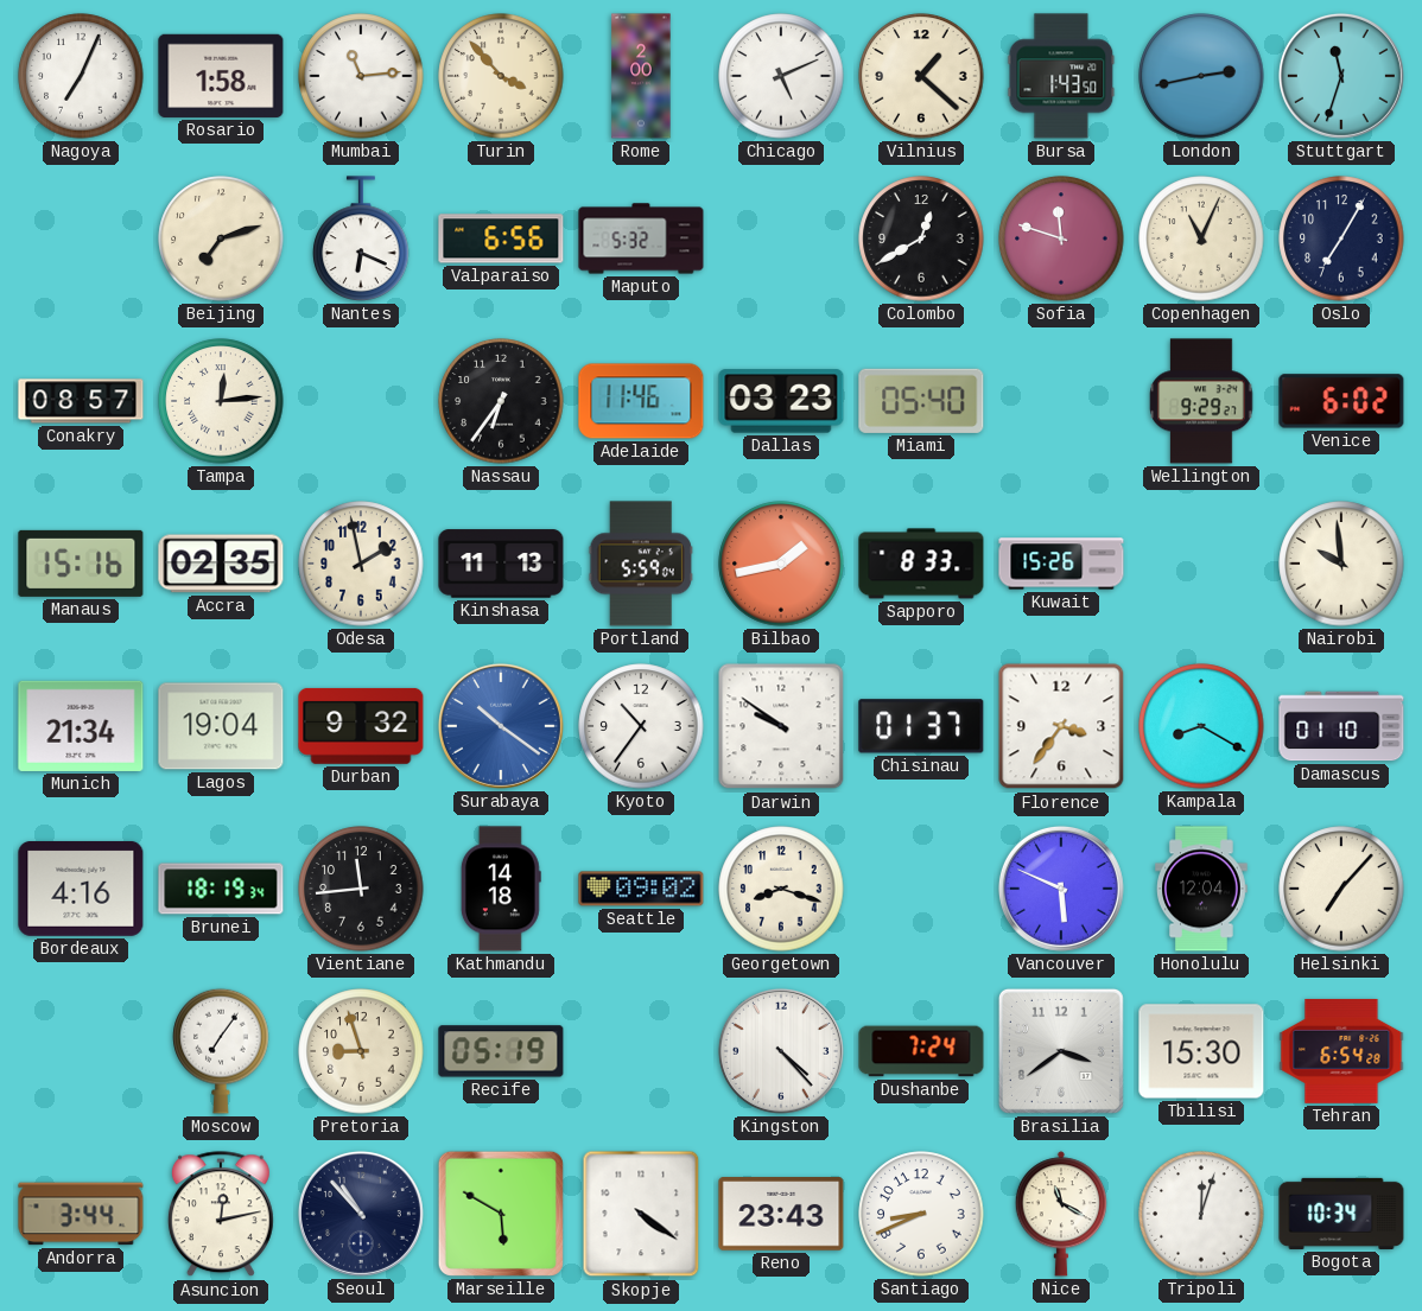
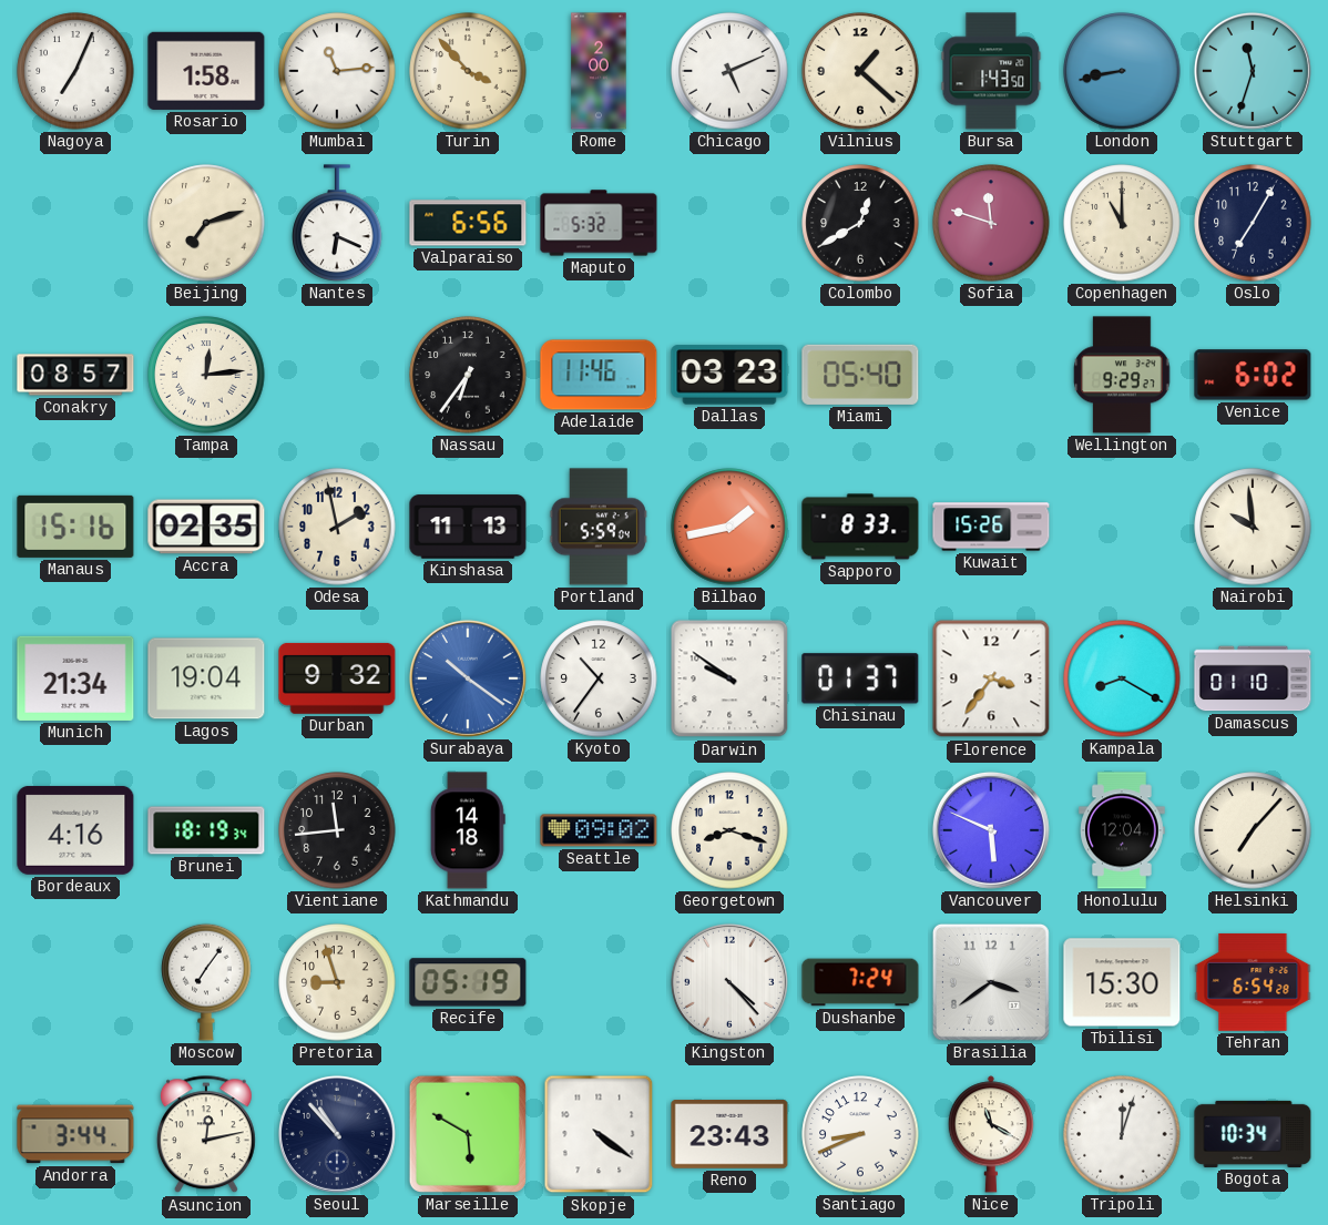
London: 2:43 -> 8:43 (1122, 71)
Copenhagen: 11:04 -> 11:00 (1122, 223)
